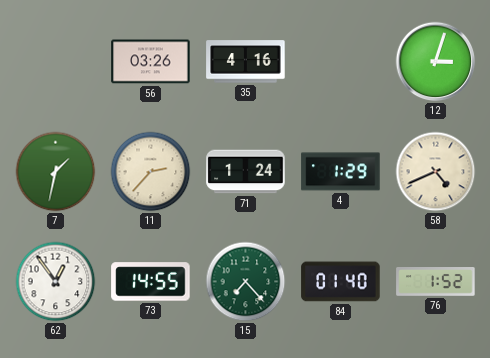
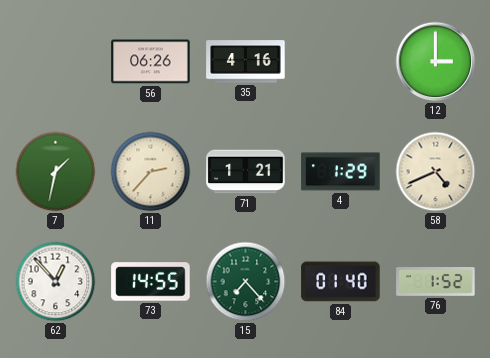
56: 03:26 -> 06:26 (151, 62)
12: 3:03 -> 3:00 (436, 62)
71: 1:24 -> 1:21 (246, 172)
62: 12:54 -> 12:53 (56, 282)
